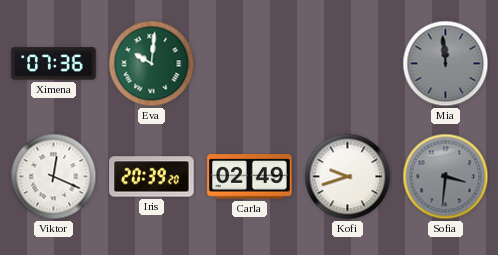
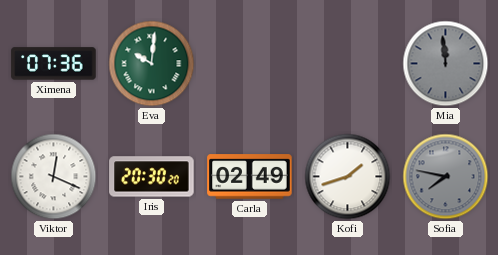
Iris: 20:39 -> 20:30 (152, 177)
Kofi: 9:42 -> 1:42 (348, 177)
Sofia: 3:31 -> 7:47 (446, 177)
